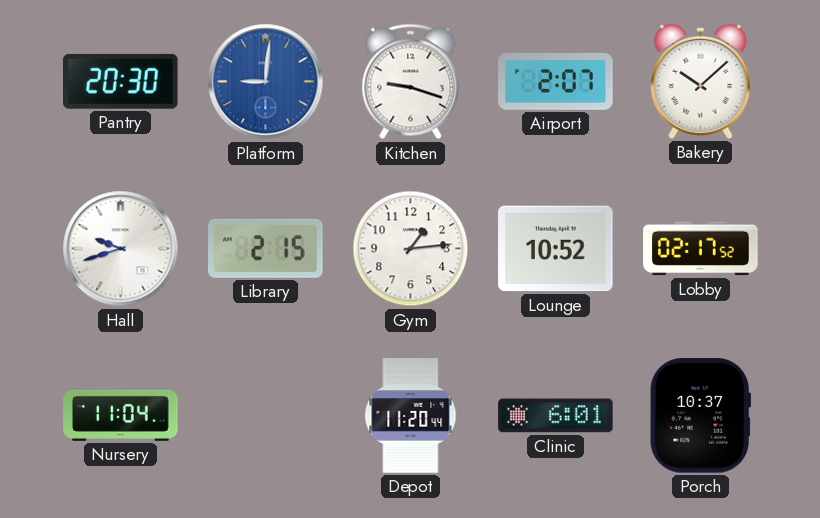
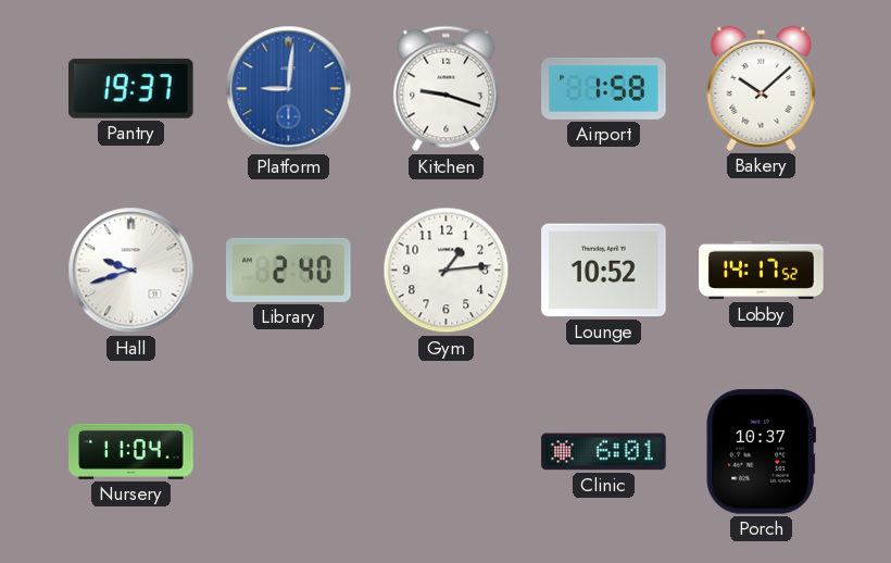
Pantry: 20:30 -> 19:37 (131, 88)
Airport: 2:07 -> 1:58 (604, 88)
Library: 2:15 -> 2:40 (289, 270)
Lobby: 02:17 -> 14:17 (762, 271)
Depot: 11:20 -> none (411, 416)
